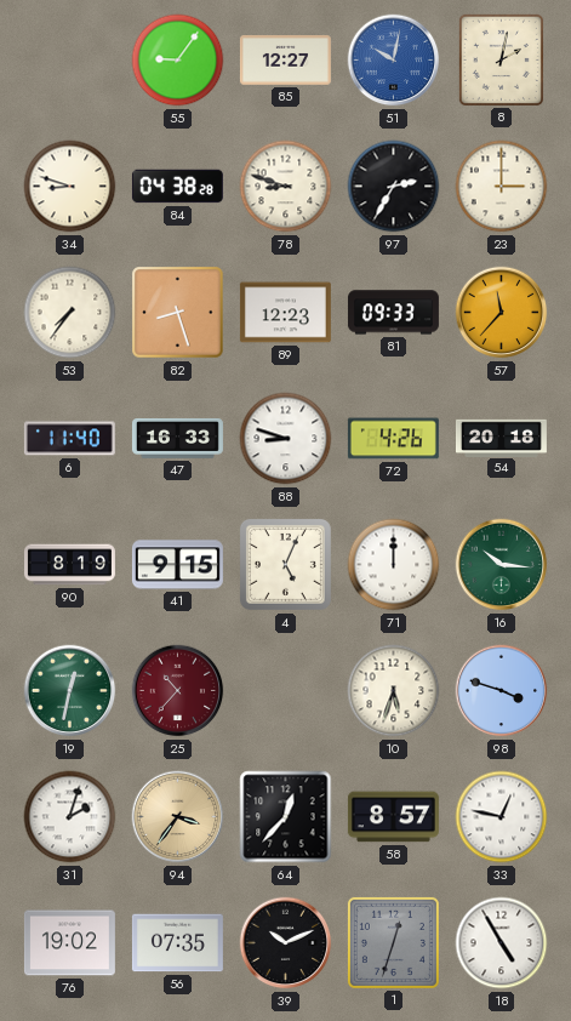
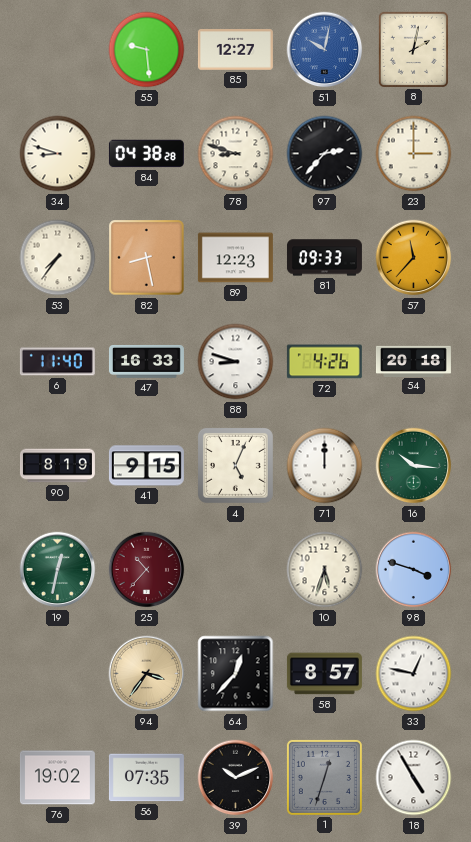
55: 9:06 -> 9:29 (147, 50)
97: 2:35 -> 2:37 (325, 154)
82: 8:27 -> 8:28 (147, 258)
31: 2:03 -> none (70, 817)
